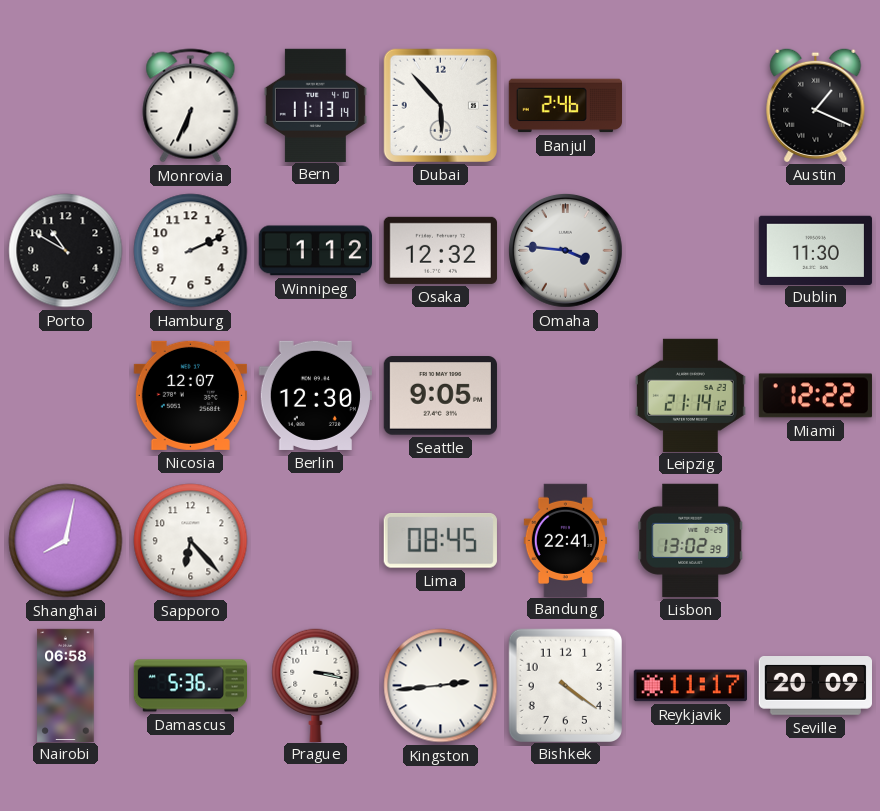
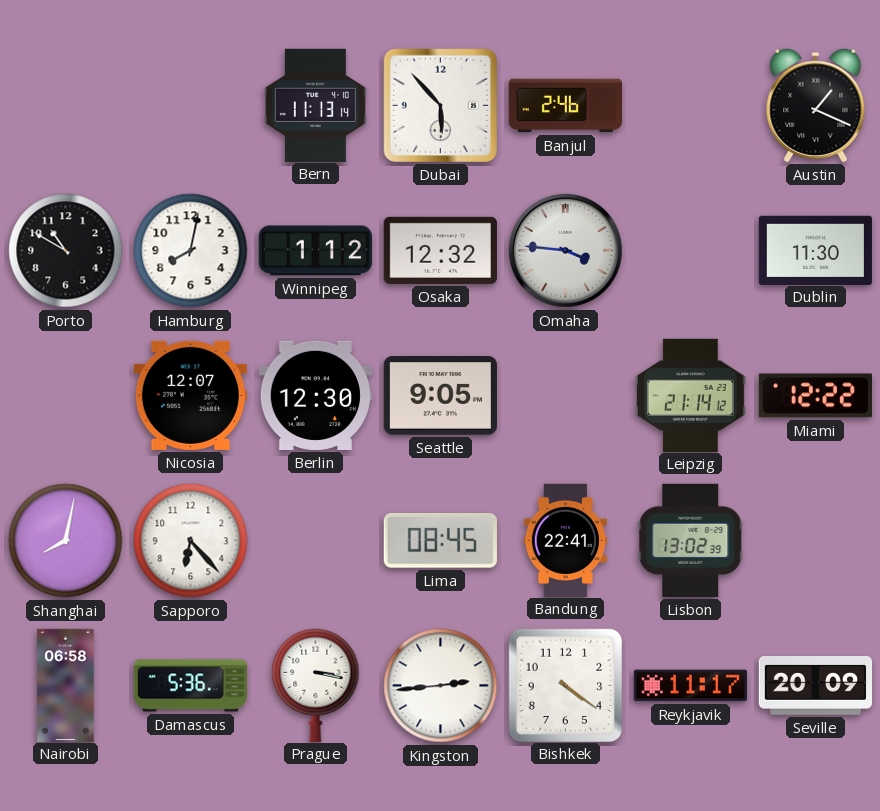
Monrovia: 6:34 -> none (191, 106)
Hamburg: 2:11 -> 8:02 (191, 251)
